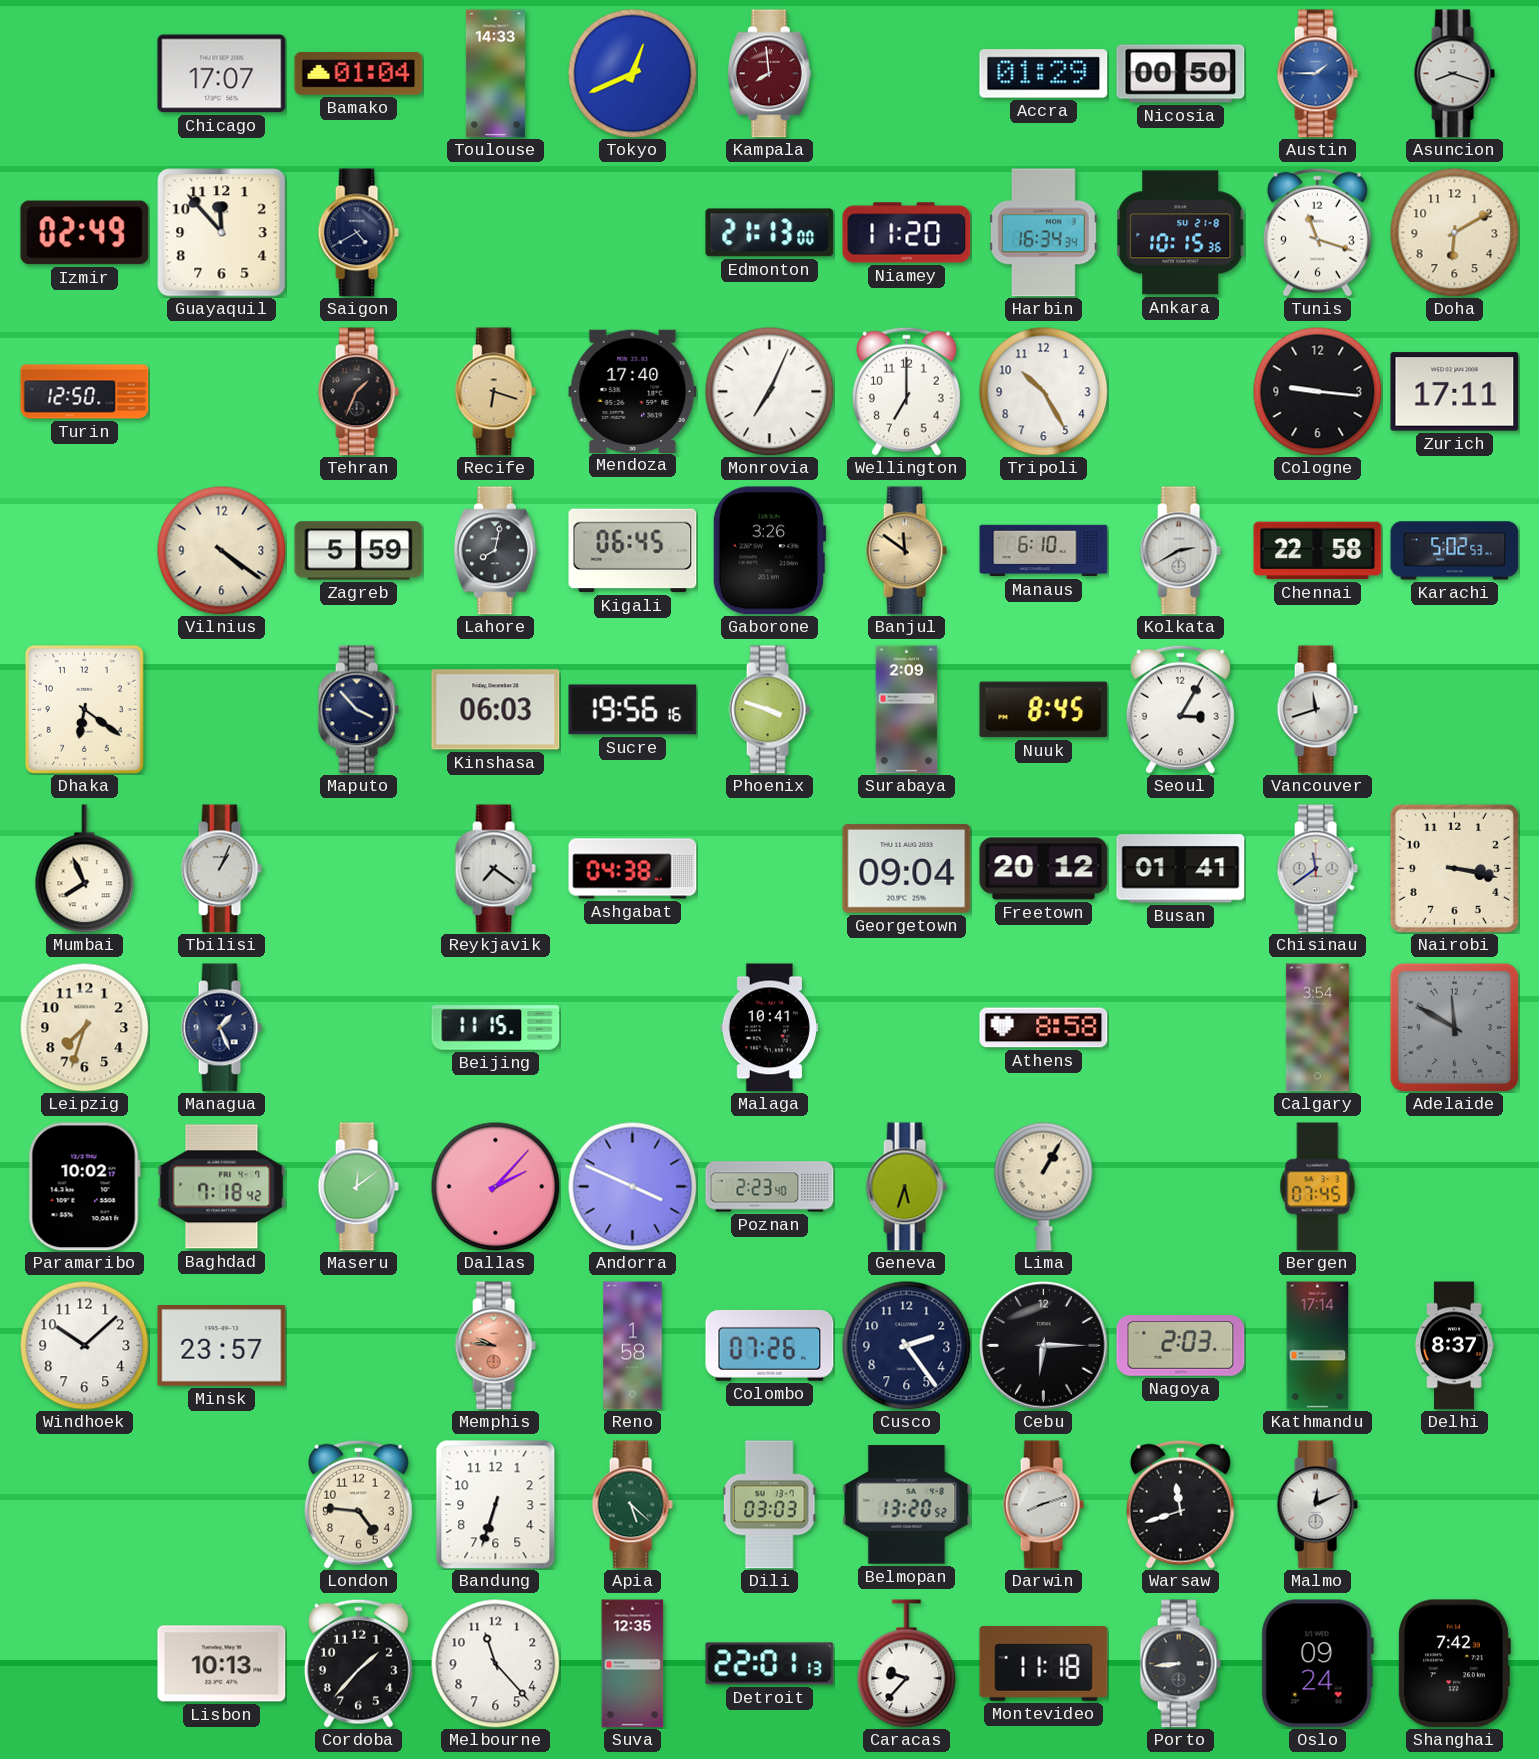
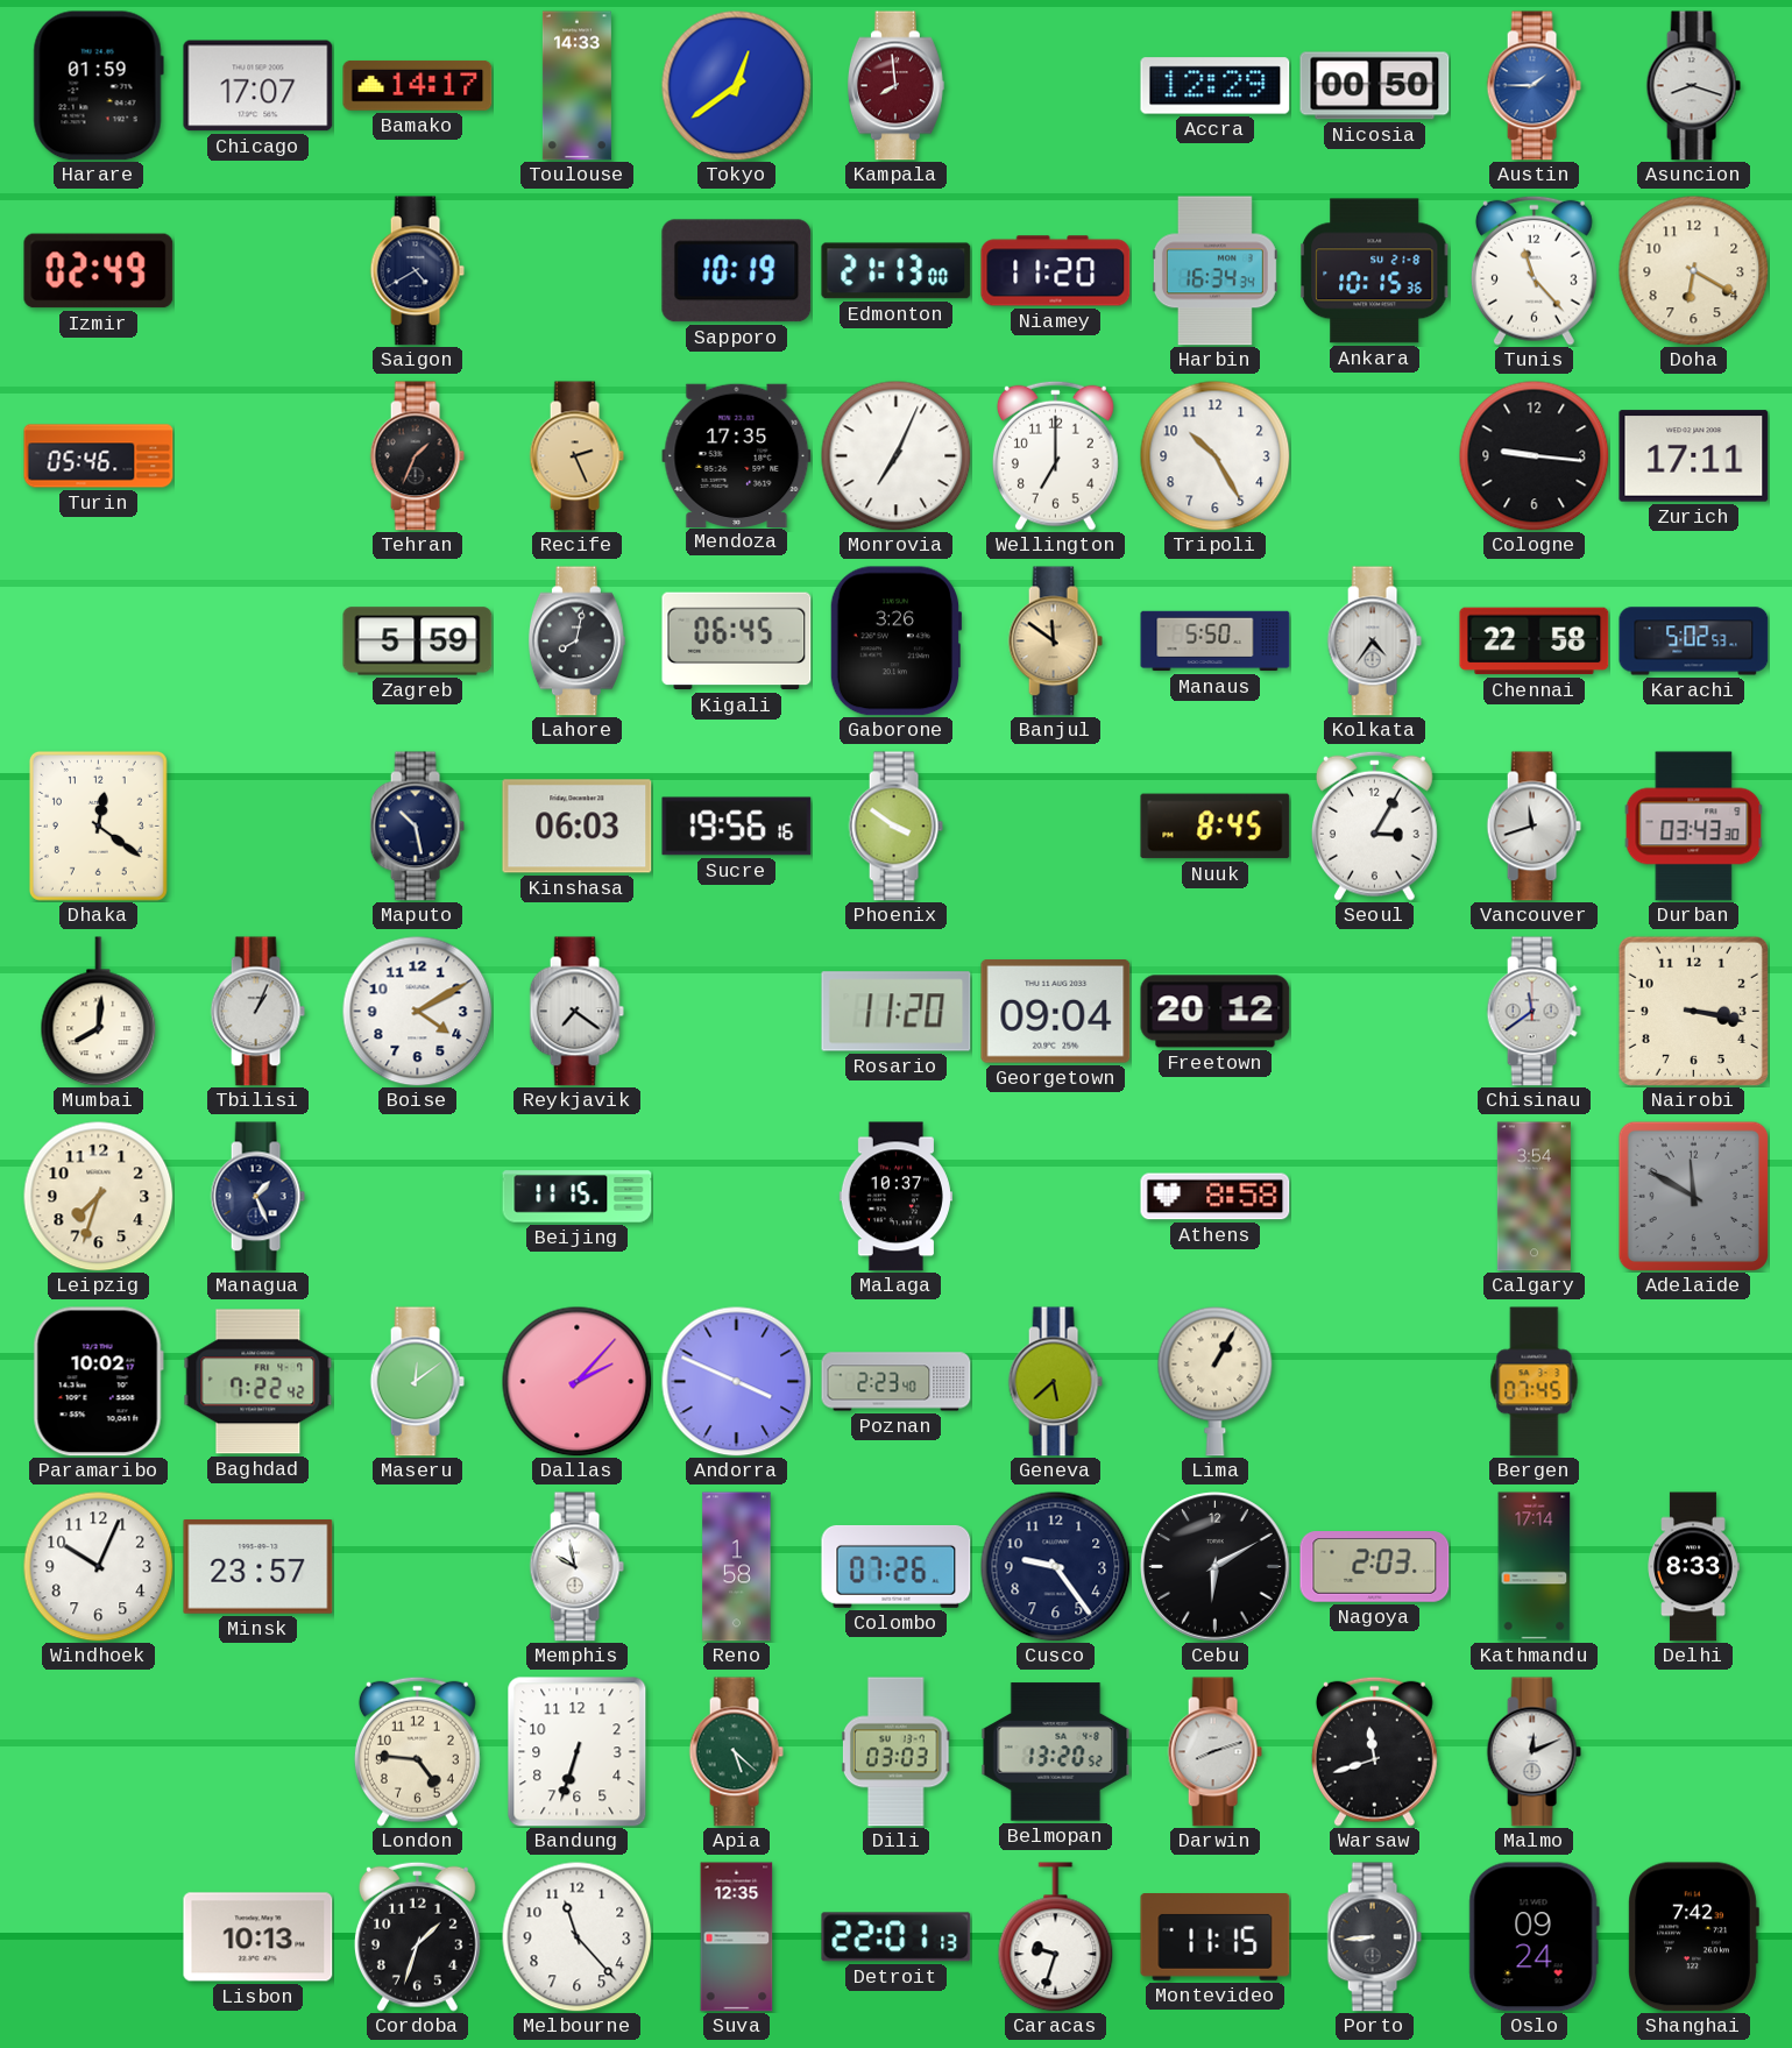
Harare: none -> 01:59 (98, 86)
Bamako: 01:04 -> 14:17 (418, 85)
Tokyo: 12:41 -> 12:39 (736, 85)
Accra: 01:29 -> 12:29 (1216, 86)
Guayaquil: 11:53 -> none (222, 233)
Sapporo: none -> 10:19 (737, 271)
Tunis: 11:18 -> 11:23 (1534, 270)
Doha: 6:10 -> 6:20 (1693, 270)
Turin: 12:50 -> 05:46 (99, 456)
Recife: 6:18 -> 2:26 (576, 456)
Mendoza: 17:40 -> 17:35 (737, 455)
Vilnius: 4:21 -> none (221, 550)
Manaus: 6:10 -> 5:50 (1216, 642)
Kolkata: 2:40 -> 4:36 (1374, 642)
Dhaka: 6:21 -> 12:21 (98, 825)
Maputo: 3:53 -> 10:28 (417, 827)
Phoenix: 3:48 -> 3:51 (895, 827)
Surabaya: 2:09 -> none (907, 710)
Durban: none -> 03:43 (1694, 827)
Mumbai: 7:56 -> 8:01 (99, 1012)
Boise: none -> 4:10 (417, 1011)
Ashgabat: 04:38 -> none (633, 869)
Rosario: none -> 11:20 (897, 1012)
Busan: 01:41 -> none (1181, 869)
Malaga: 10:41 -> 10:37 (895, 1197)
Baghdad: 7:18 -> 7:22 (258, 1382)
Geneva: 5:33 -> 5:38 (1055, 1382)
Windhoek: 10:08 -> 10:04 (98, 1566)
Memphis: 9:46 -> 9:58 (576, 1567)
Memphis dial: salmon -> white (576, 1567)
Cusco: 2:24 -> 9:24 (1055, 1566)
Cebu: 6:15 -> 6:10 (1216, 1567)
Delhi: 8:37 -> 8:33 (1693, 1567)
Cordoba: 1:37 -> 1:33 (417, 1936)
Caracas: 9:37 -> 9:33 (1056, 1937)
Montevideo: 11:18 -> 11:15 (1216, 1937)
